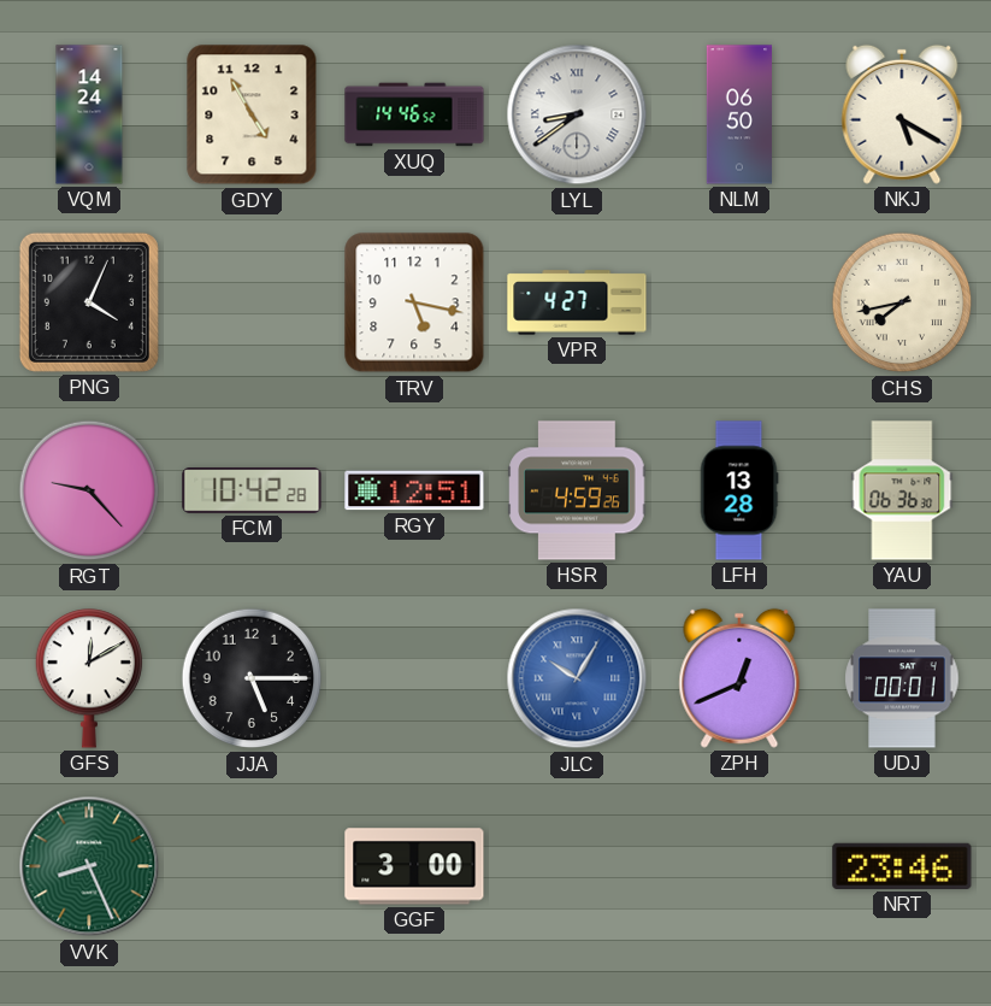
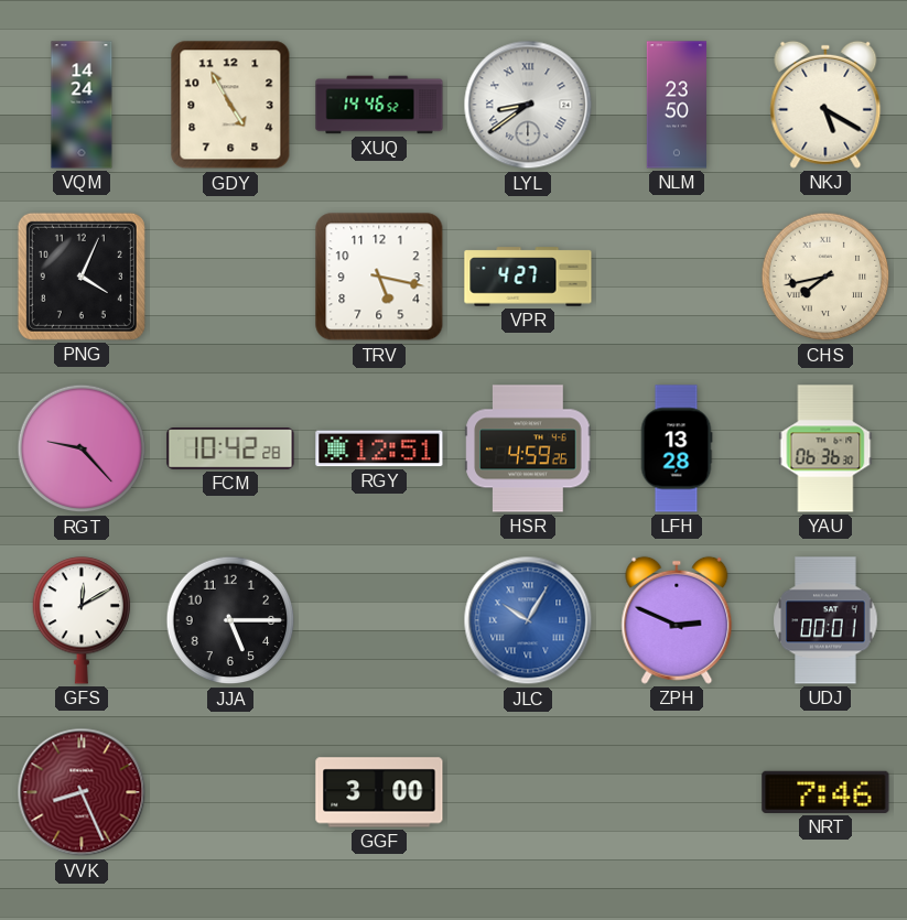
NLM: 06:50 -> 23:50 (676, 105)
ZPH: 12:41 -> 2:49 (677, 620)
VVK dial: green -> burgundy (82, 792)
NRT: 23:46 -> 7:46 (825, 792)
